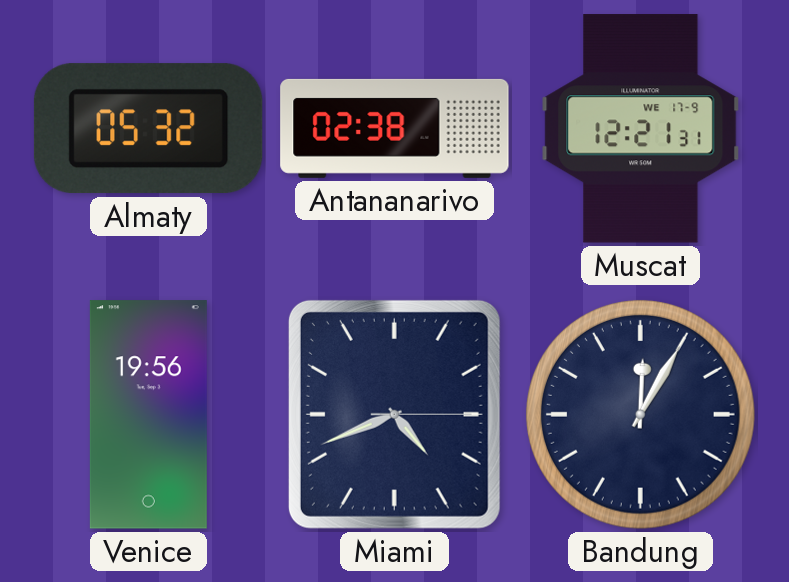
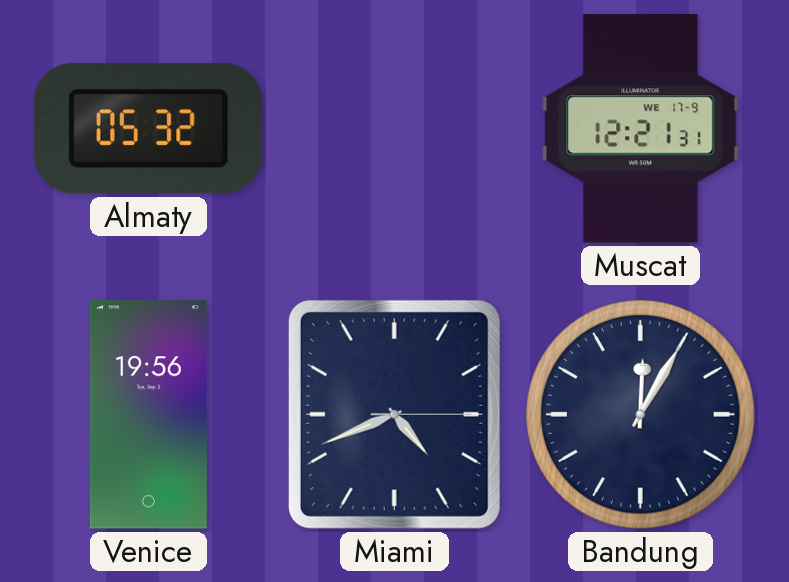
Antananarivo: 02:38 -> none (395, 128)
